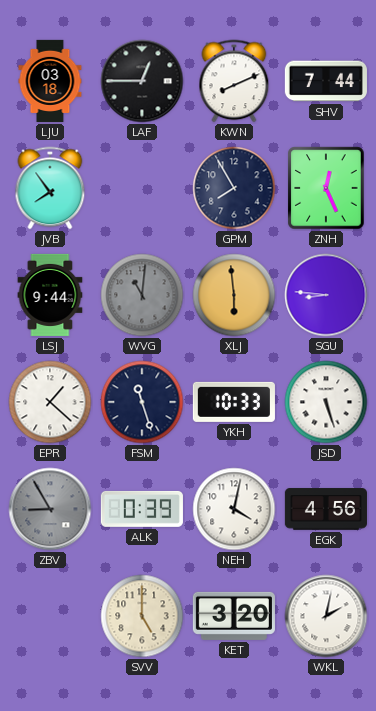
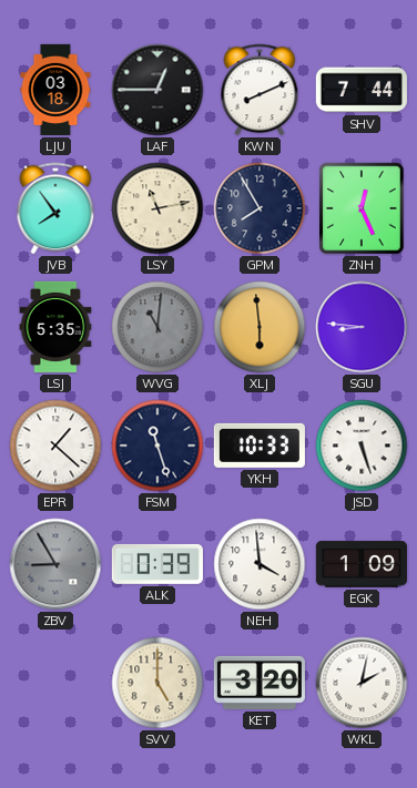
LSY: none -> 11:13 (157, 208)
LSJ: 9:44 -> 5:35 (55, 327)
NEH: 4:02 -> 3:59 (260, 564)
EGK: 4:56 -> 1:09 (362, 564)
